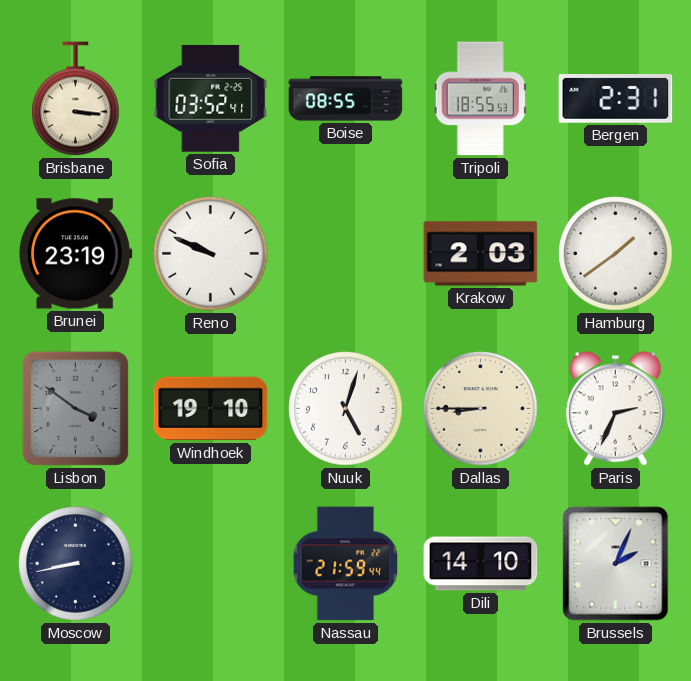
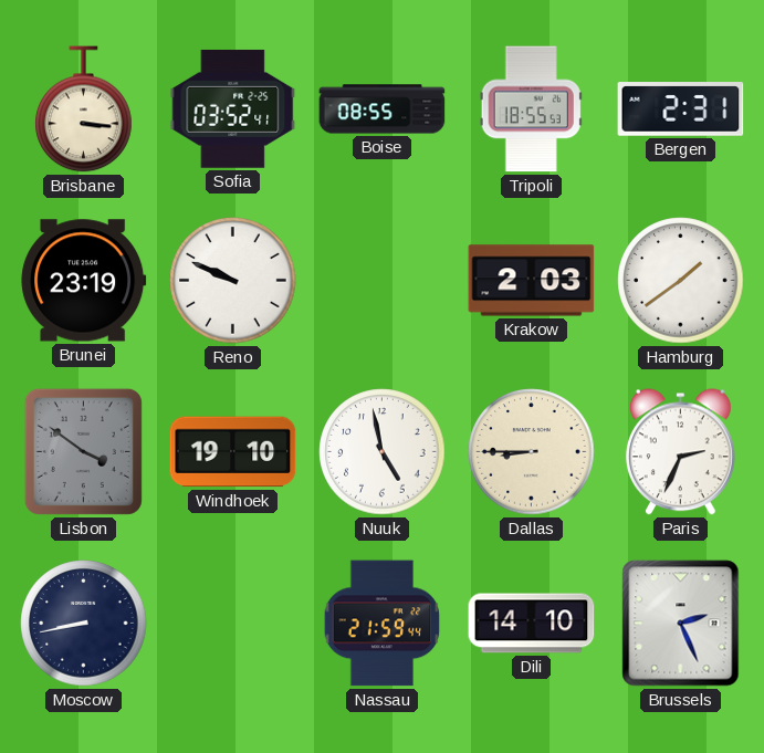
Nuuk: 5:03 -> 4:58 (383, 452)
Brussels: 2:04 -> 2:26 (681, 624)
